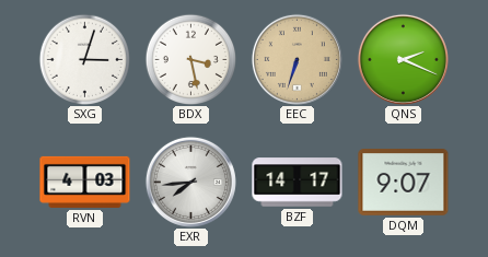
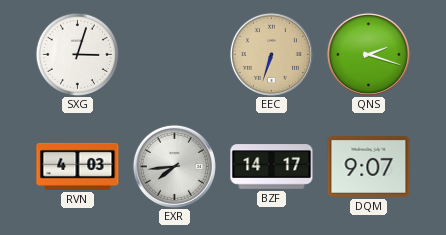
BDX: 3:28 -> none (190, 59)
QNS: 2:19 -> 2:18 (368, 54)
